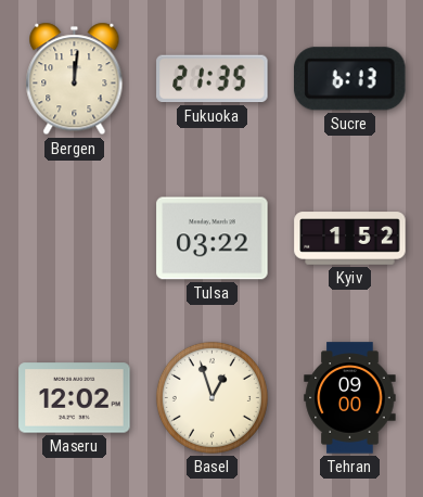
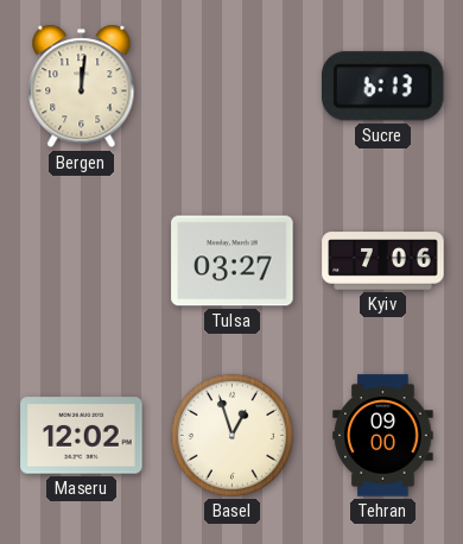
Fukuoka: 21:35 -> none (213, 79)
Tulsa: 03:22 -> 03:27 (233, 261)
Kyiv: 1:52 -> 7:06 (383, 261)
